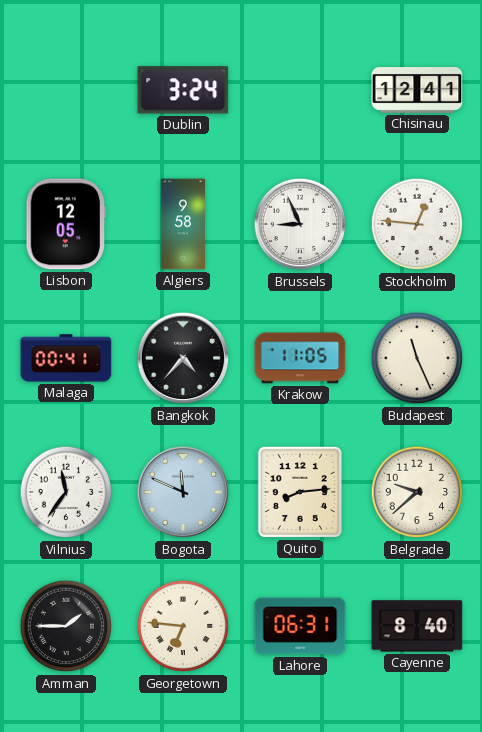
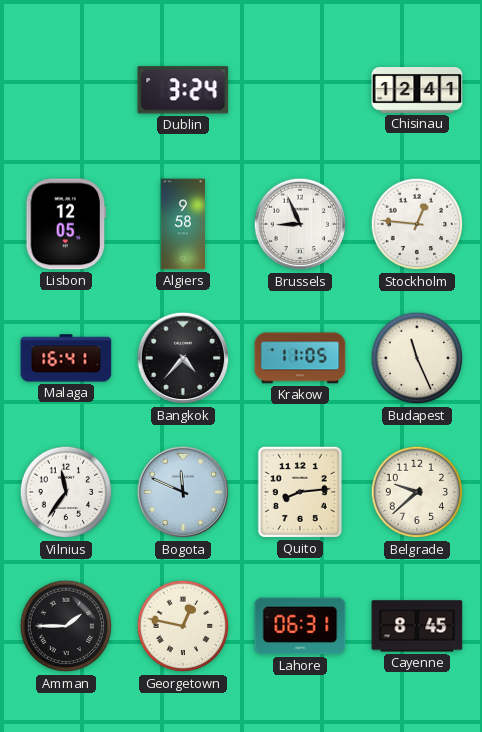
Malaga: 00:41 -> 16:41 (66, 358)
Georgetown: 6:46 -> 12:47 (183, 626)
Cayenne: 8:40 -> 8:45 (417, 626)
